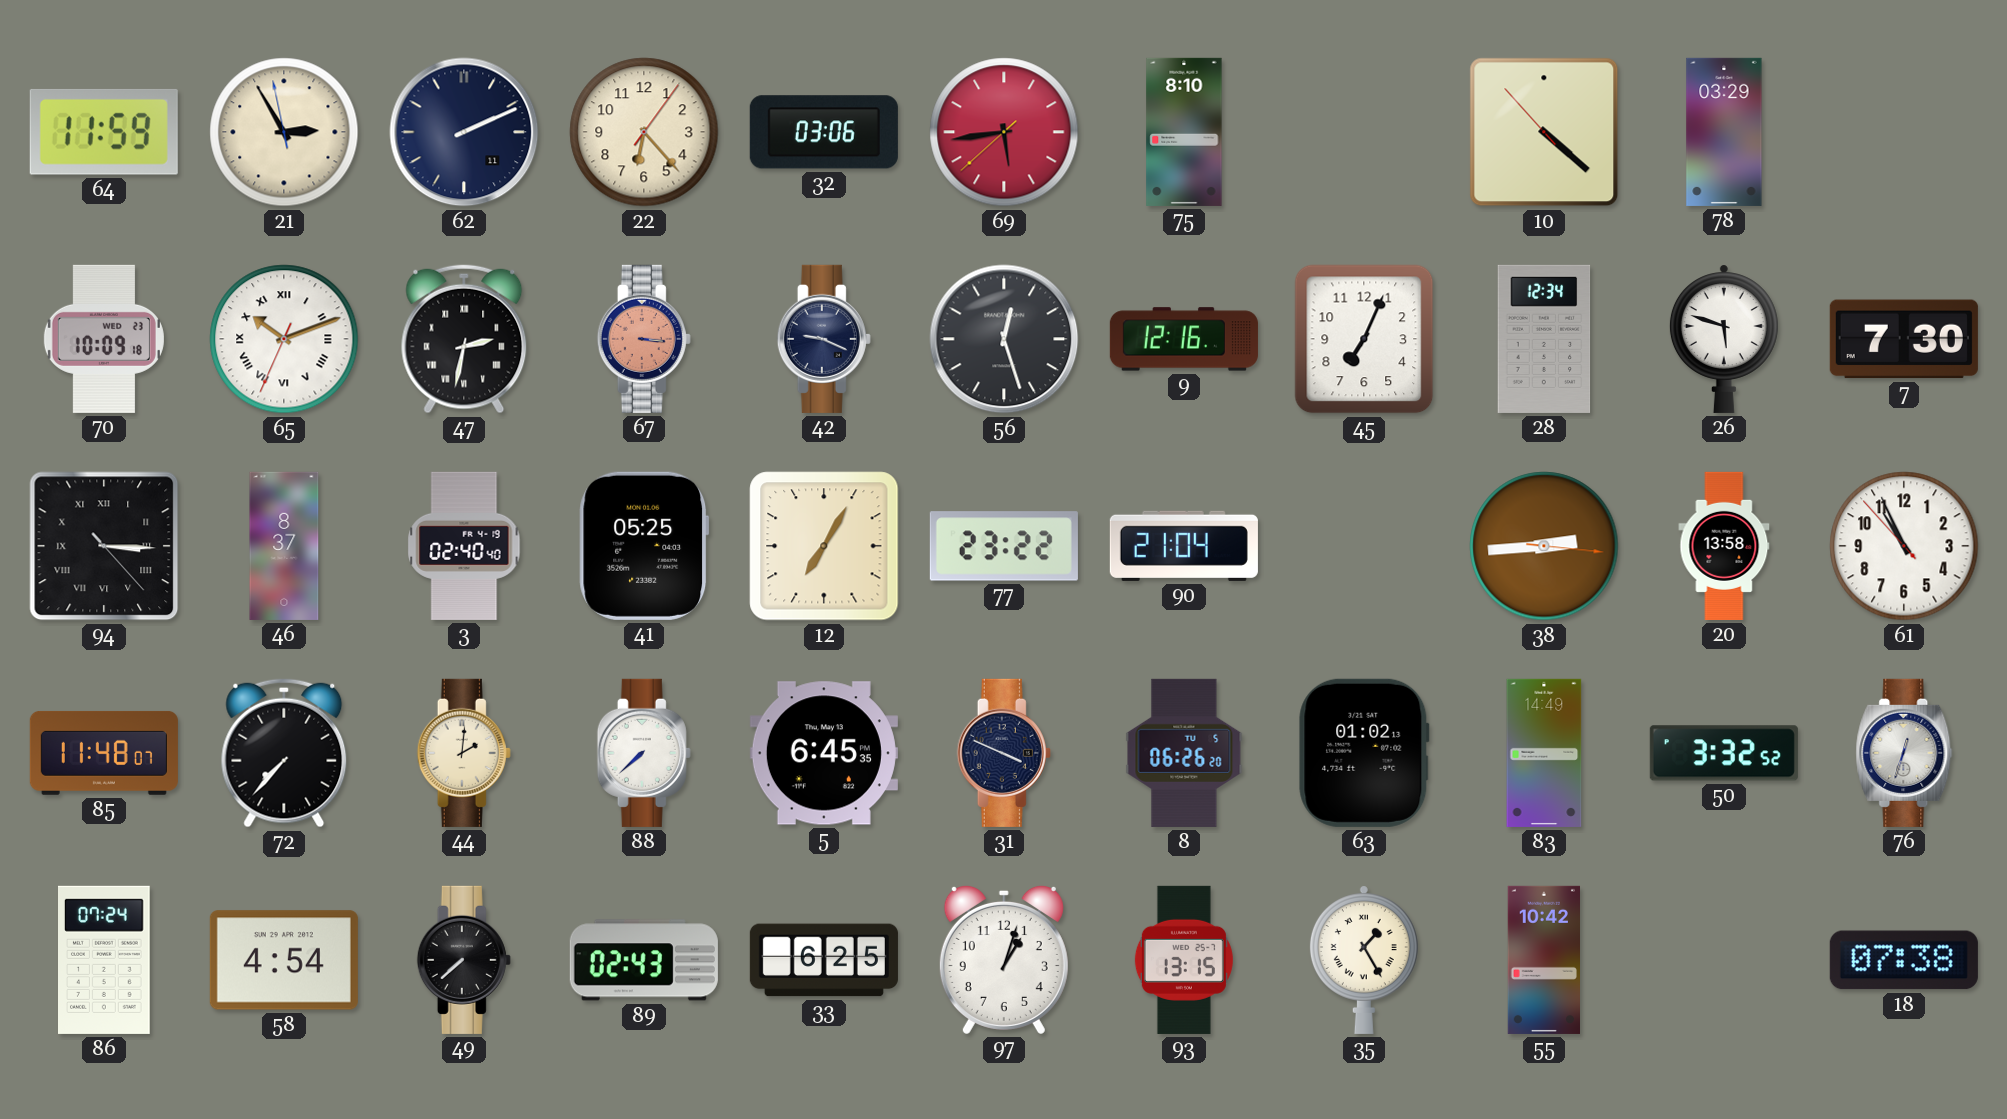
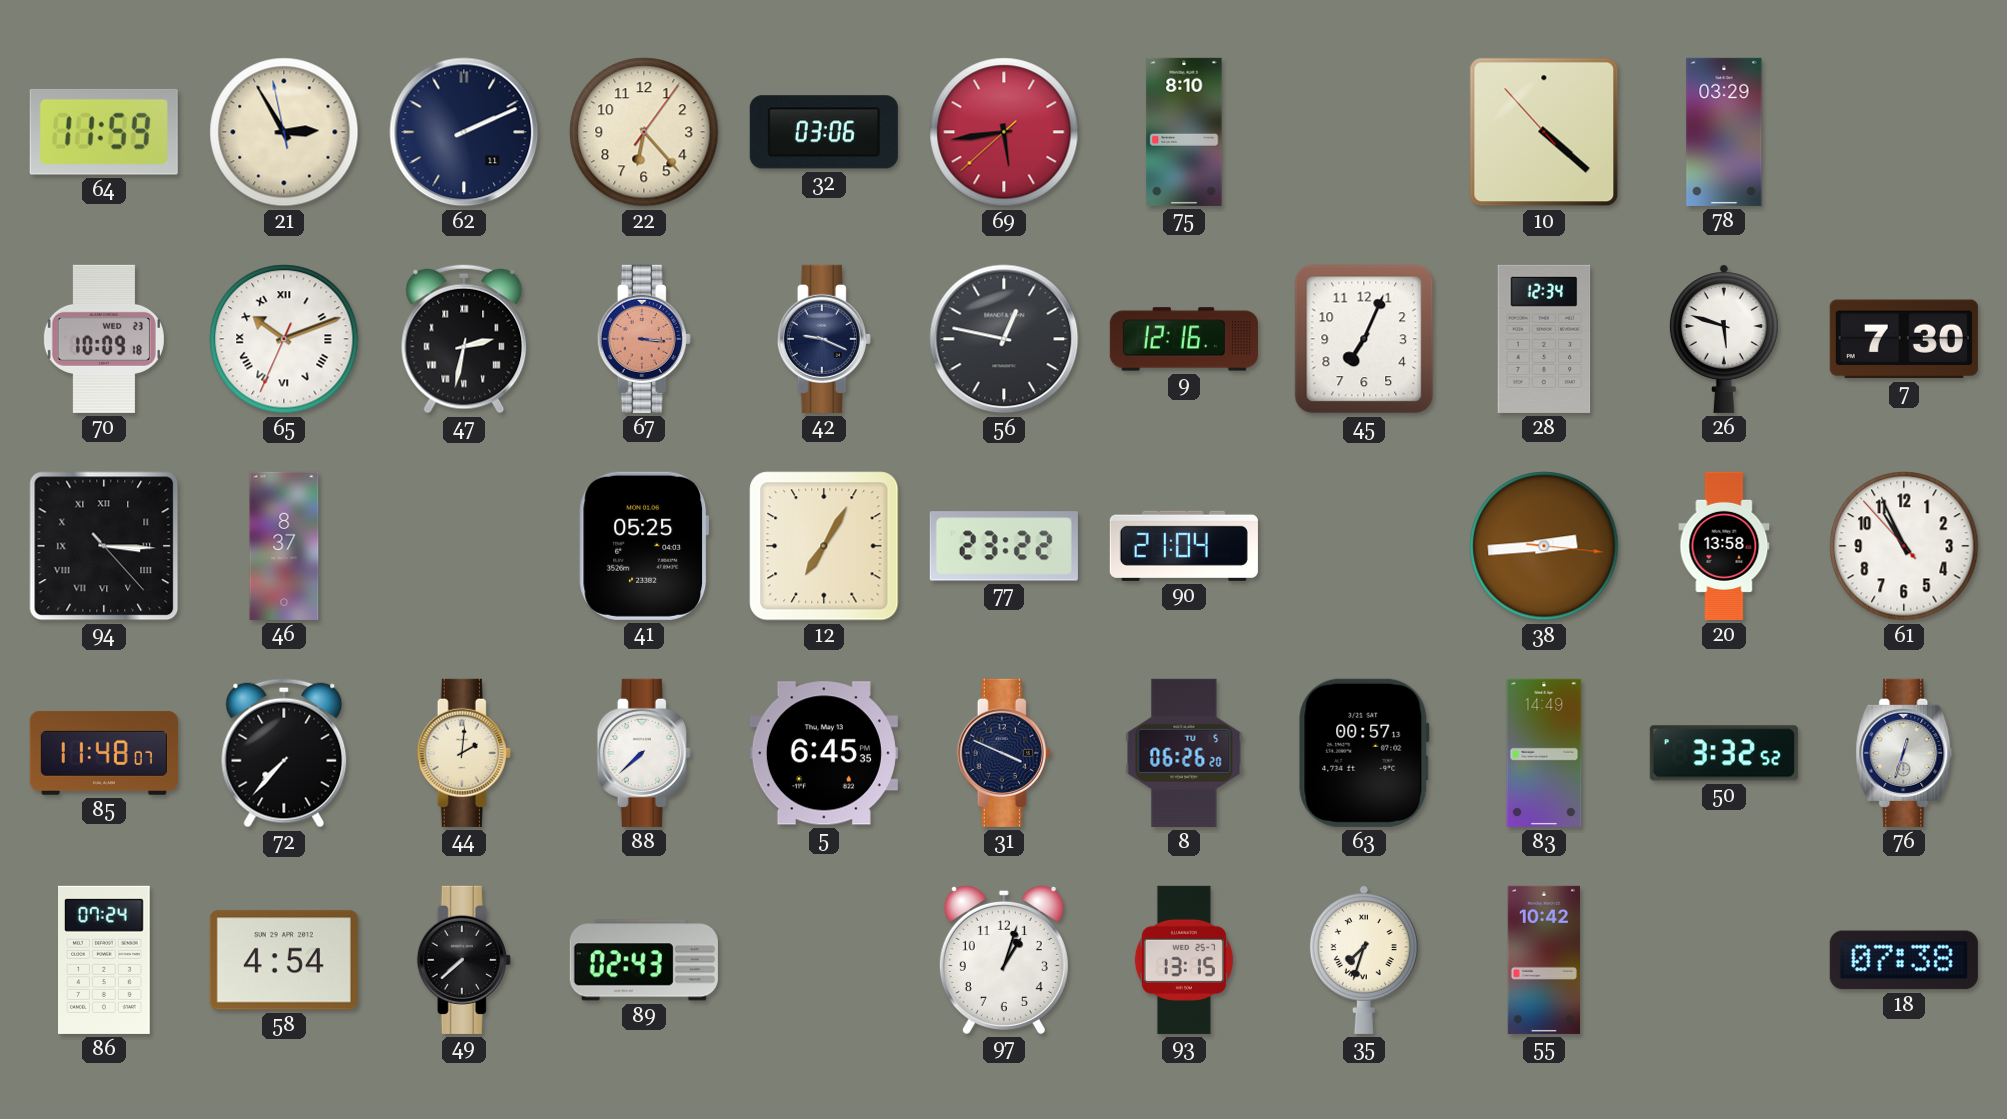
56: 12:27 -> 12:47 (1004, 339)
3: 02:40 -> none (464, 546)
63: 01:02 -> 00:57 (1364, 753)
33: 6:25 -> none (824, 960)
35: 1:25 -> 7:33 (1364, 960)
